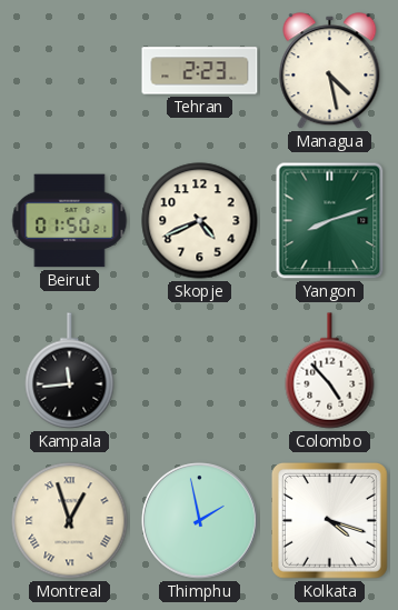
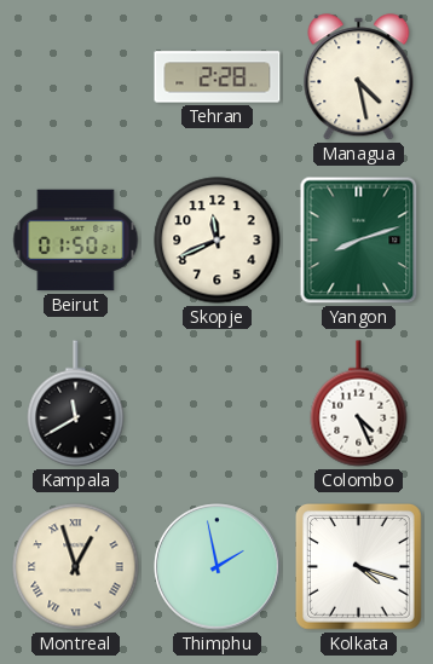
Tehran: 2:23 -> 2:28 (218, 77)
Skopje: 4:41 -> 11:41 (218, 241)
Kampala: 11:44 -> 11:40 (76, 404)
Colombo: 4:53 -> 4:26 (359, 404)
